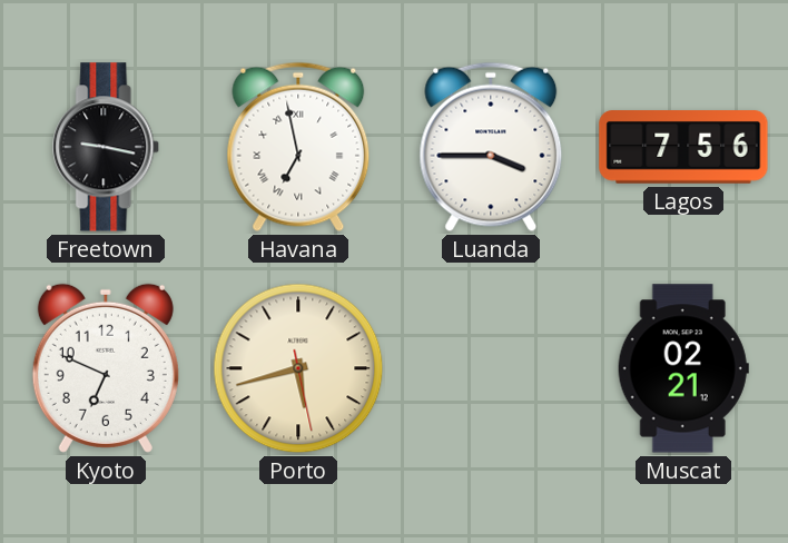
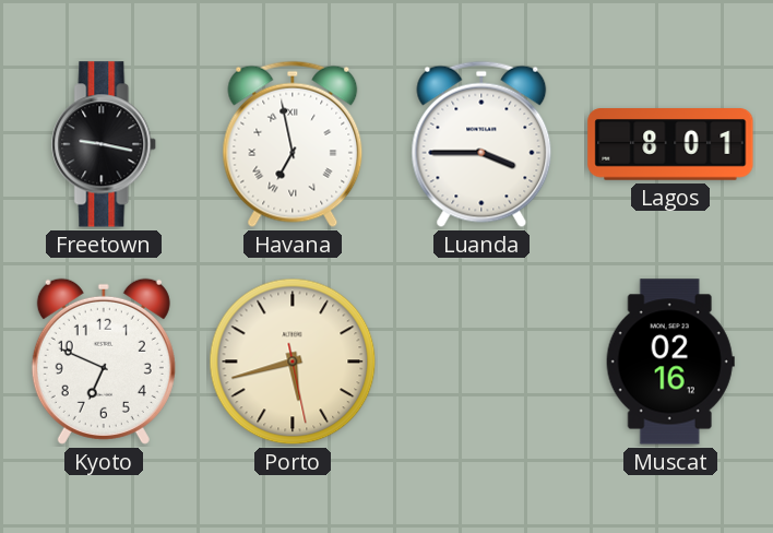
Lagos: 7:56 -> 8:01 (670, 144)
Muscat: 02:21 -> 02:16 (670, 362)
